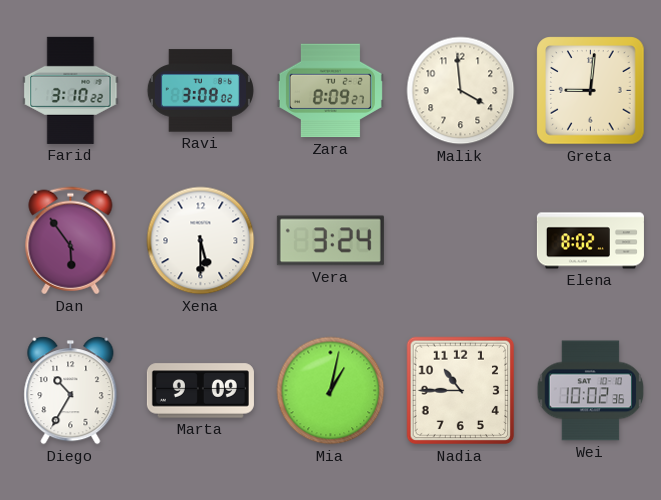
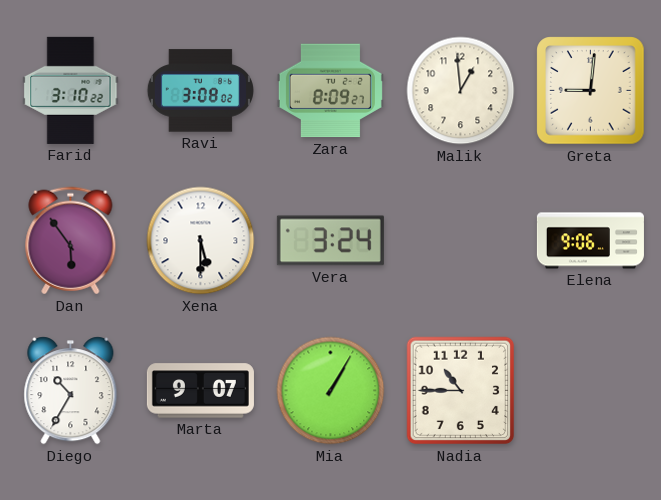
Malik: 3:59 -> 12:59 (461, 91)
Elena: 8:02 -> 9:06 (590, 241)
Marta: 9:09 -> 9:07 (200, 391)
Mia: 1:02 -> 1:05 (331, 391)
Wei: 10:02 -> none (591, 391)
